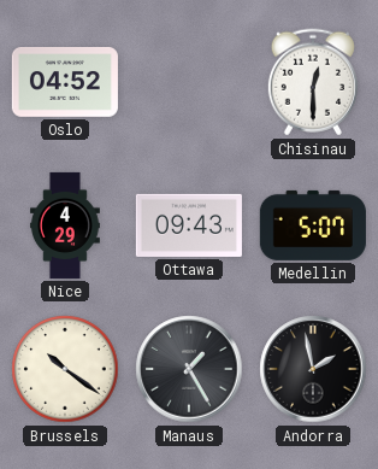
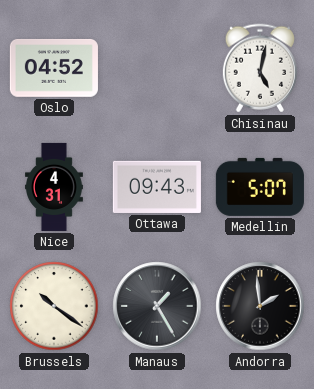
Chisinau: 12:30 -> 5:02 (260, 68)
Nice: 4:29 -> 4:31 (54, 187)
Andorra: 1:58 -> 1:59 (260, 306)
